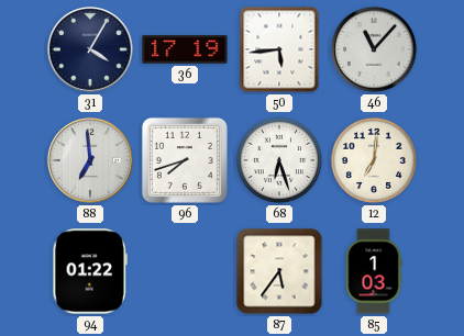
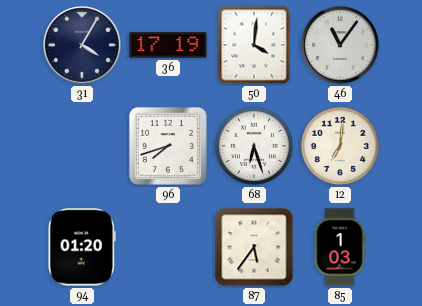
50: 5:44 -> 4:01 (254, 45)
46: 11:07 -> 11:06 (341, 46)
88: 6:59 -> none (91, 161)
94: 01:22 -> 01:20 (82, 247)
